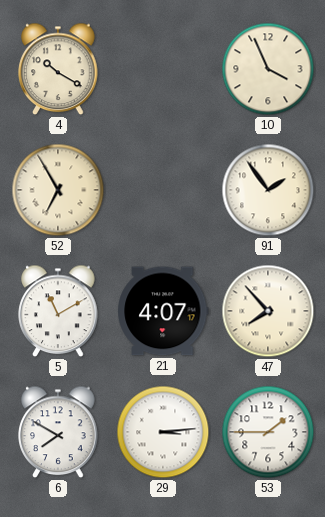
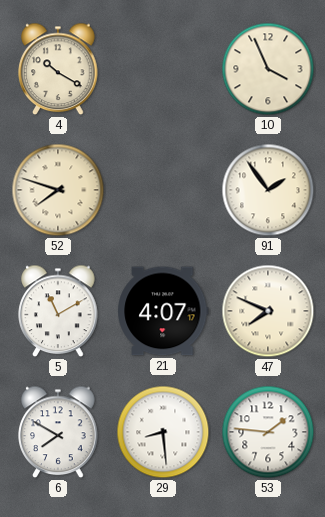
52: 6:55 -> 7:48 (58, 190)
47: 7:53 -> 7:49 (268, 311)
29: 3:14 -> 8:29 (163, 432)
53: 1:45 -> 1:46 (268, 432)
